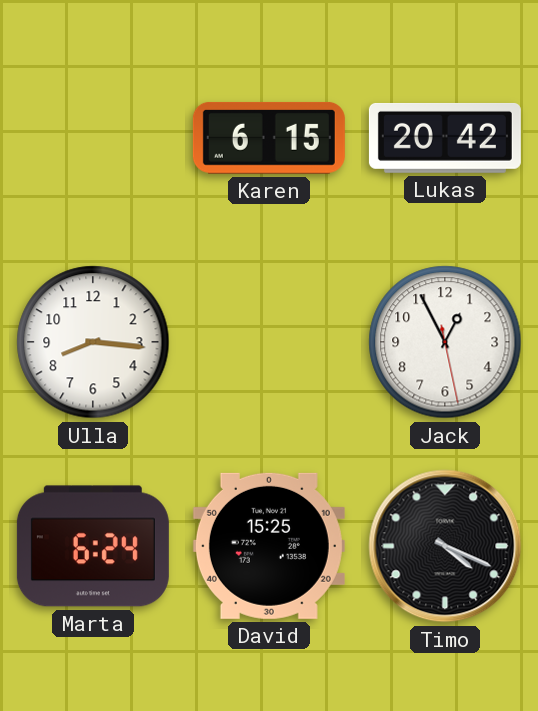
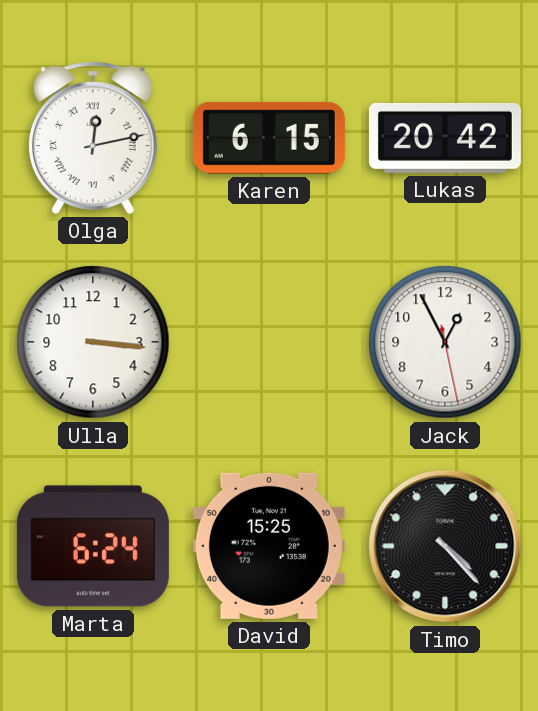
Olga: none -> 12:13 (93, 138)
Ulla: 8:16 -> 3:16 (93, 342)
Timo: 4:19 -> 4:23 (445, 546)
